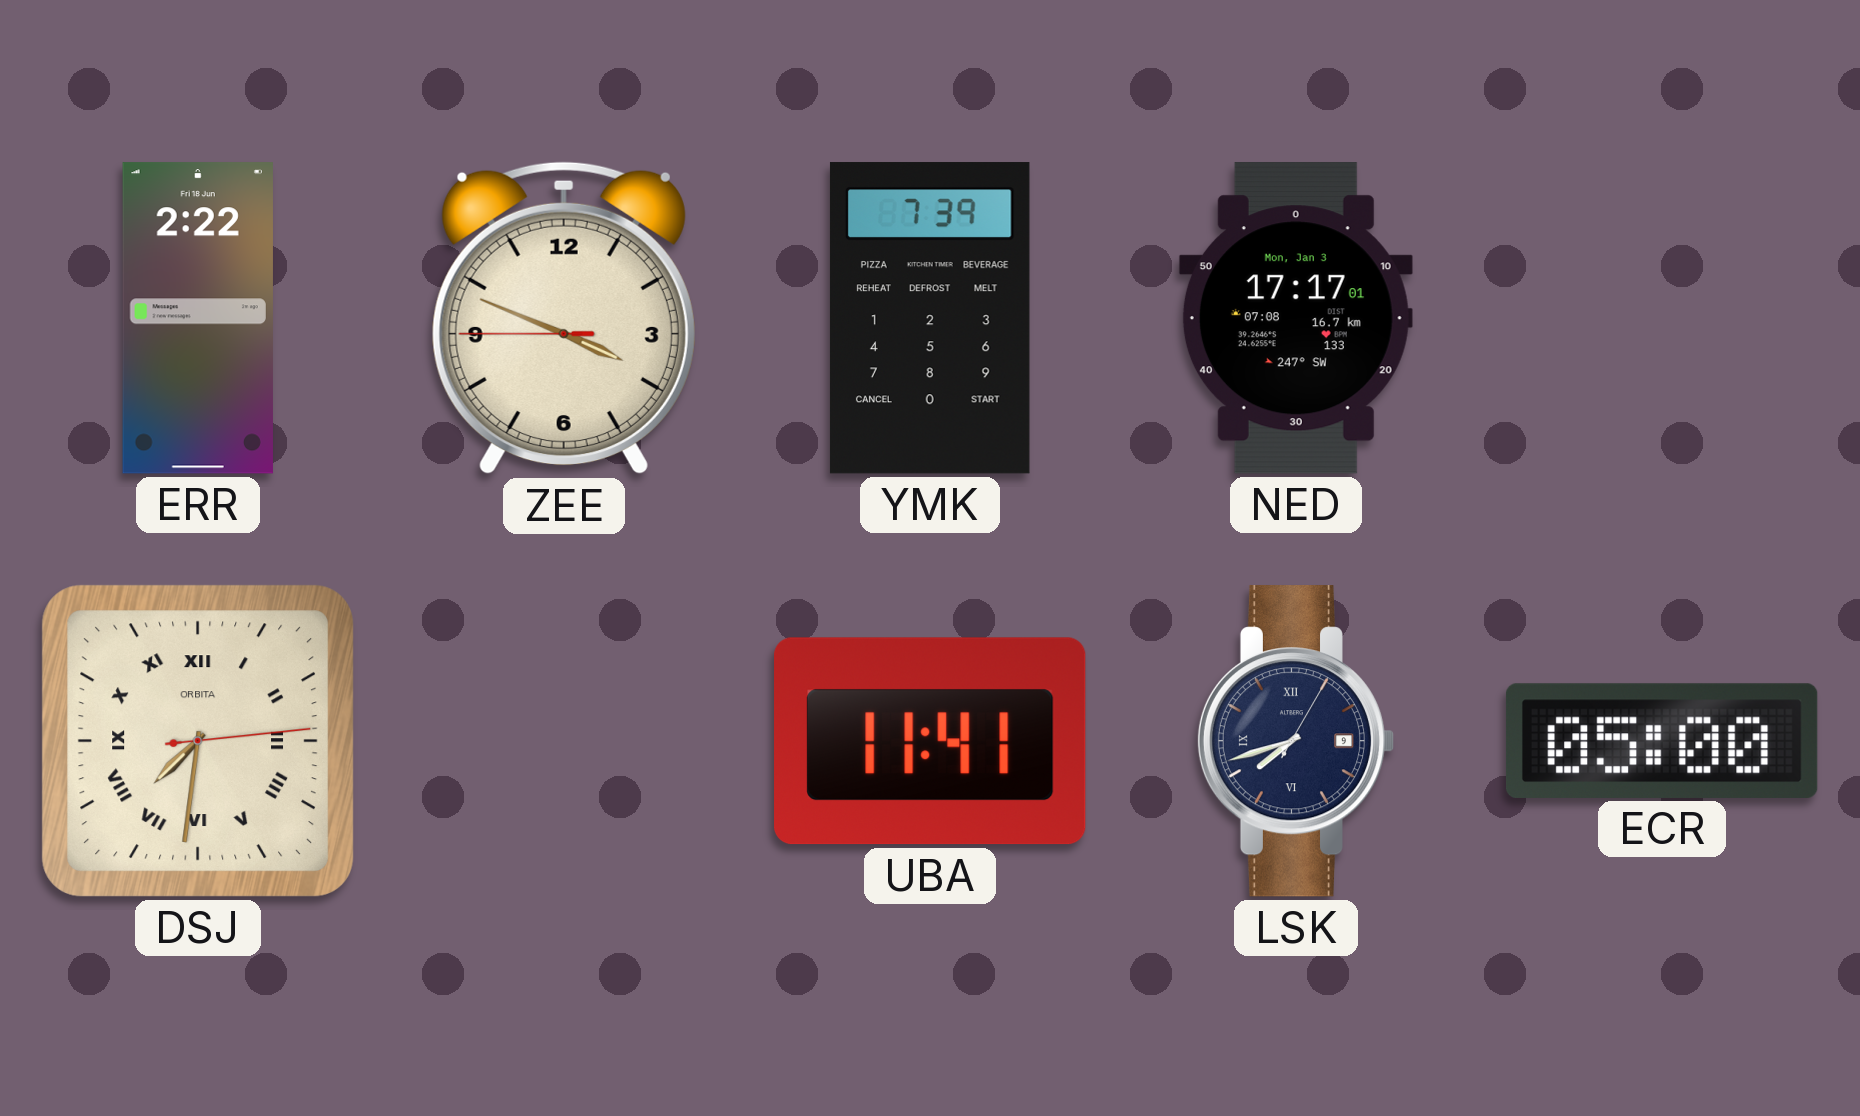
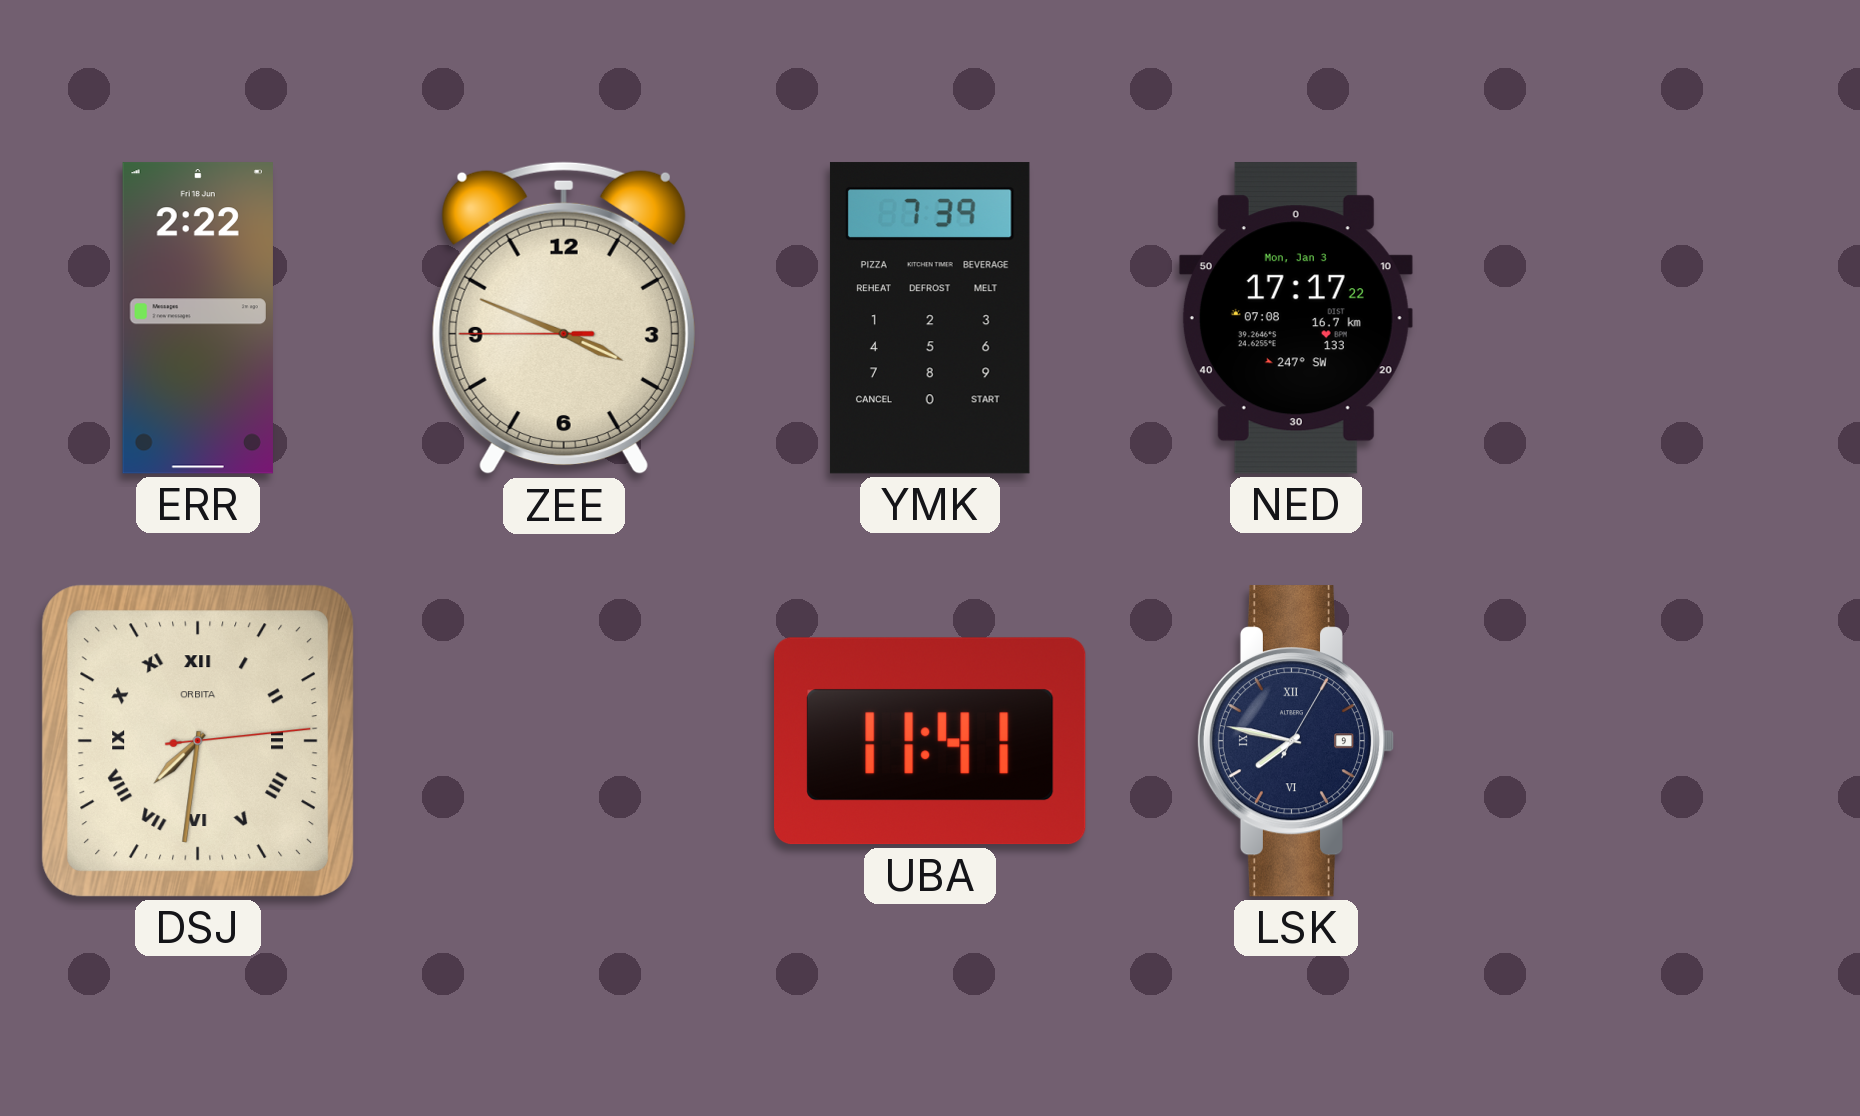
NED: 17:17:01 -> 17:17:22 (1296, 318)
LSK: 7:42 -> 7:47 (1296, 741)
ECR: 05:00 -> none (1662, 741)
